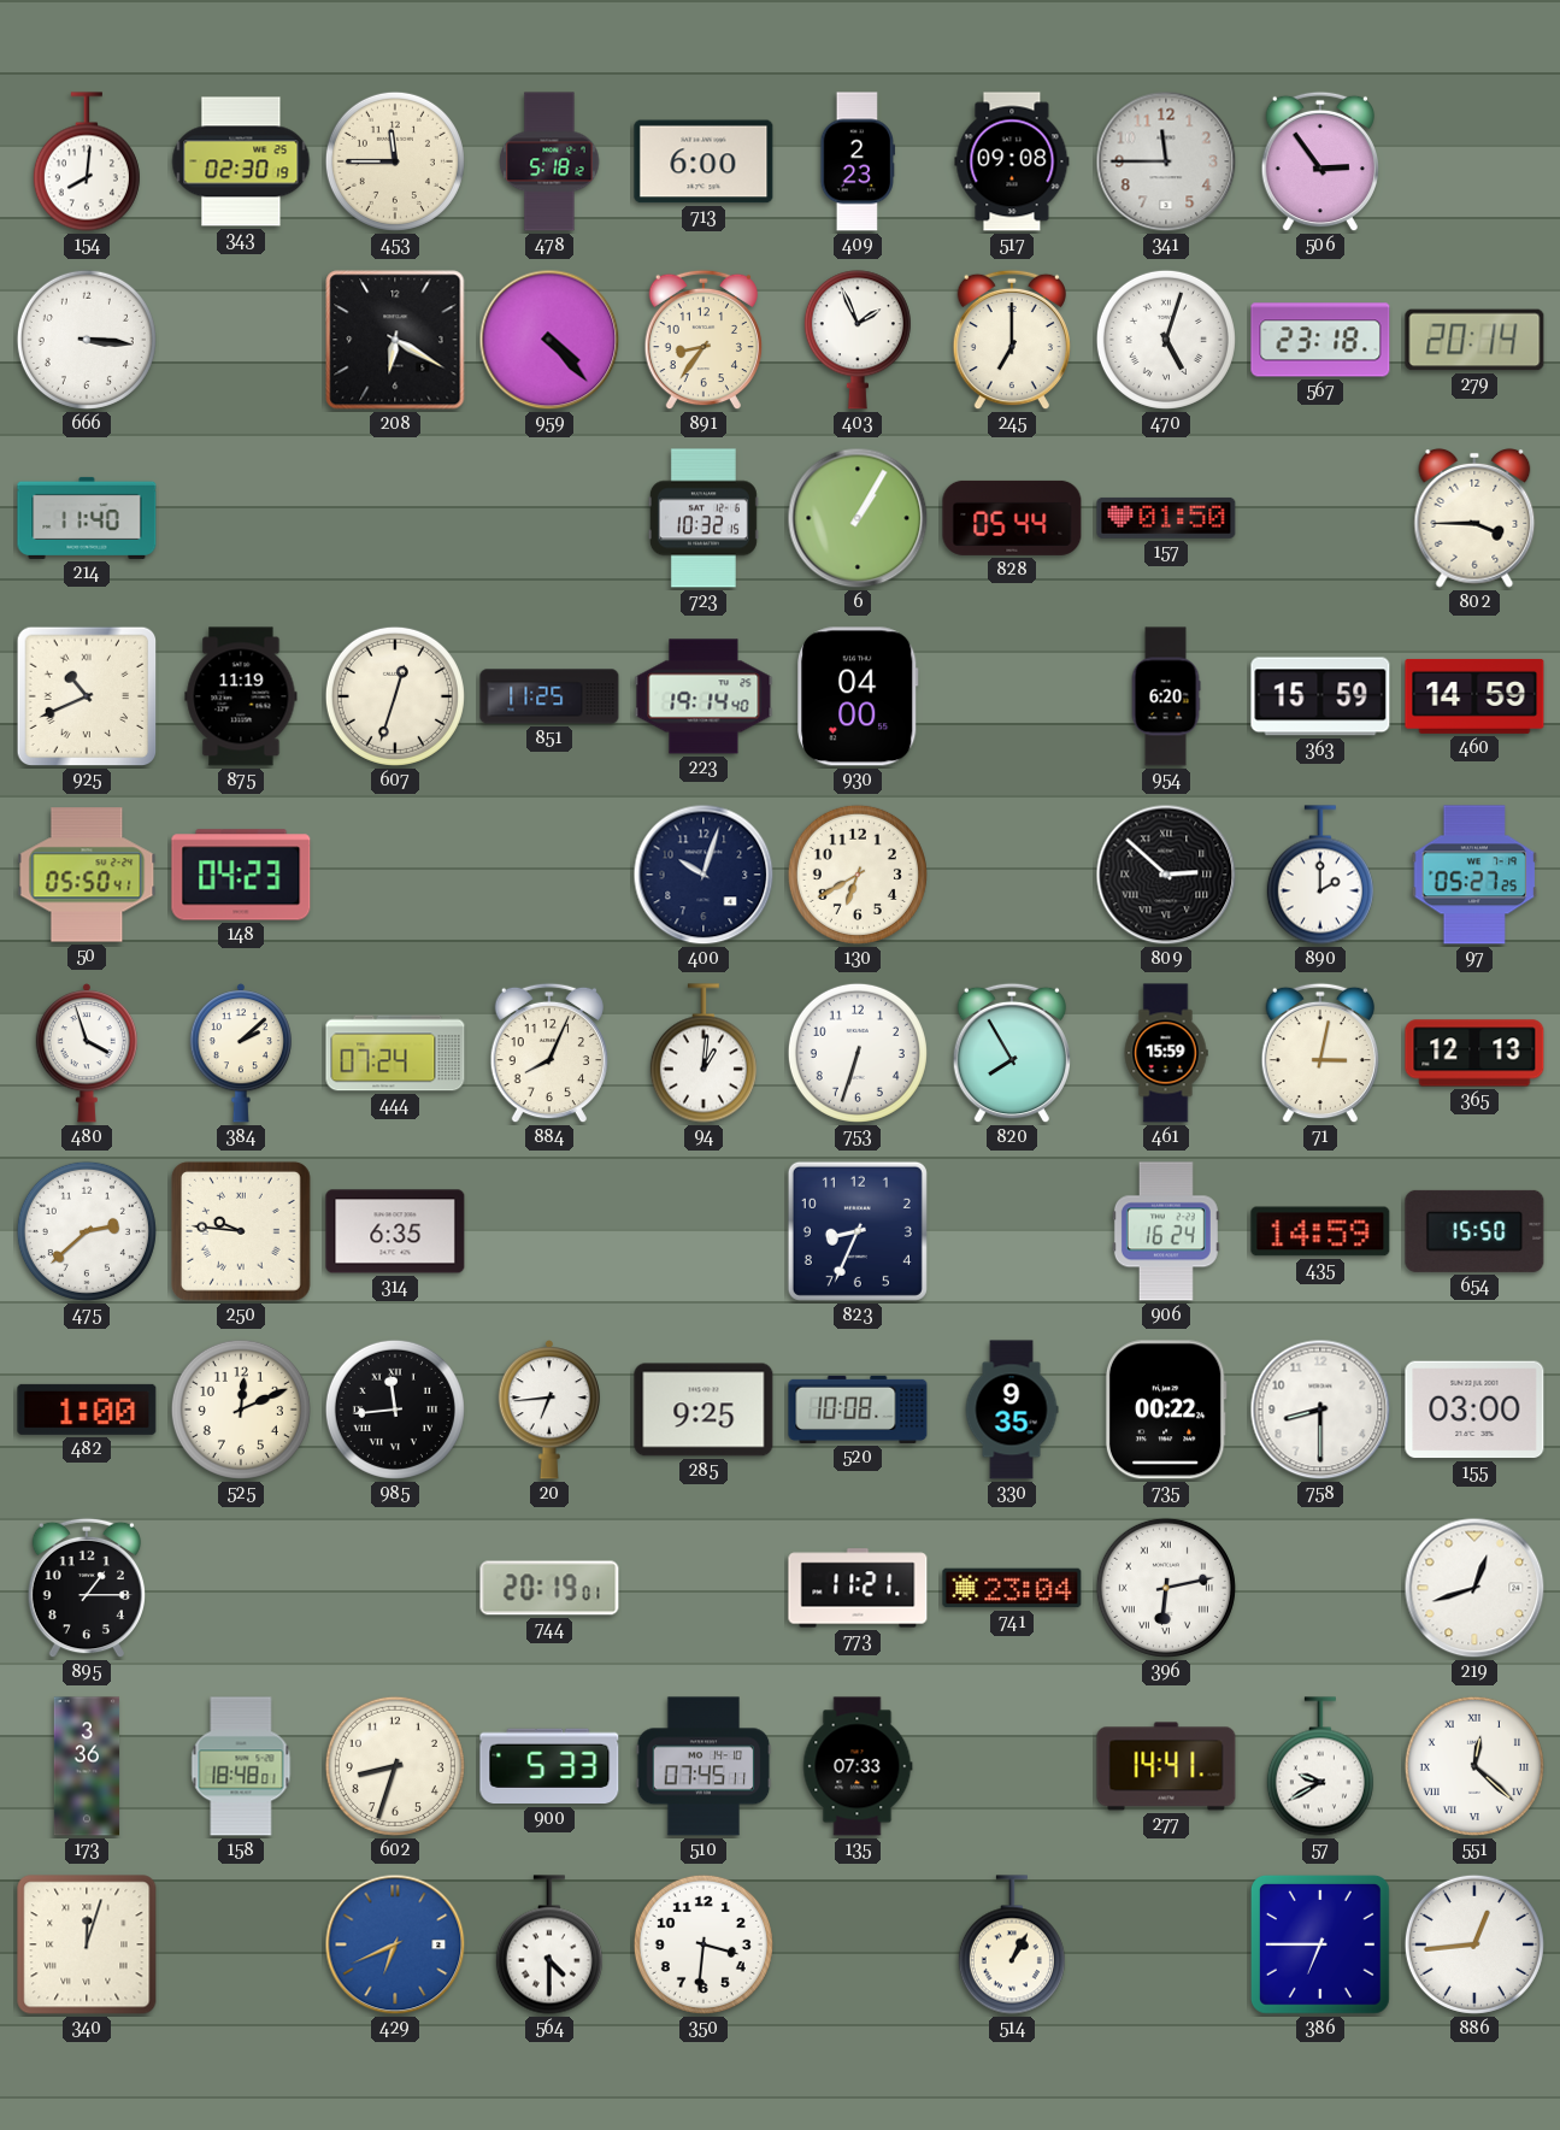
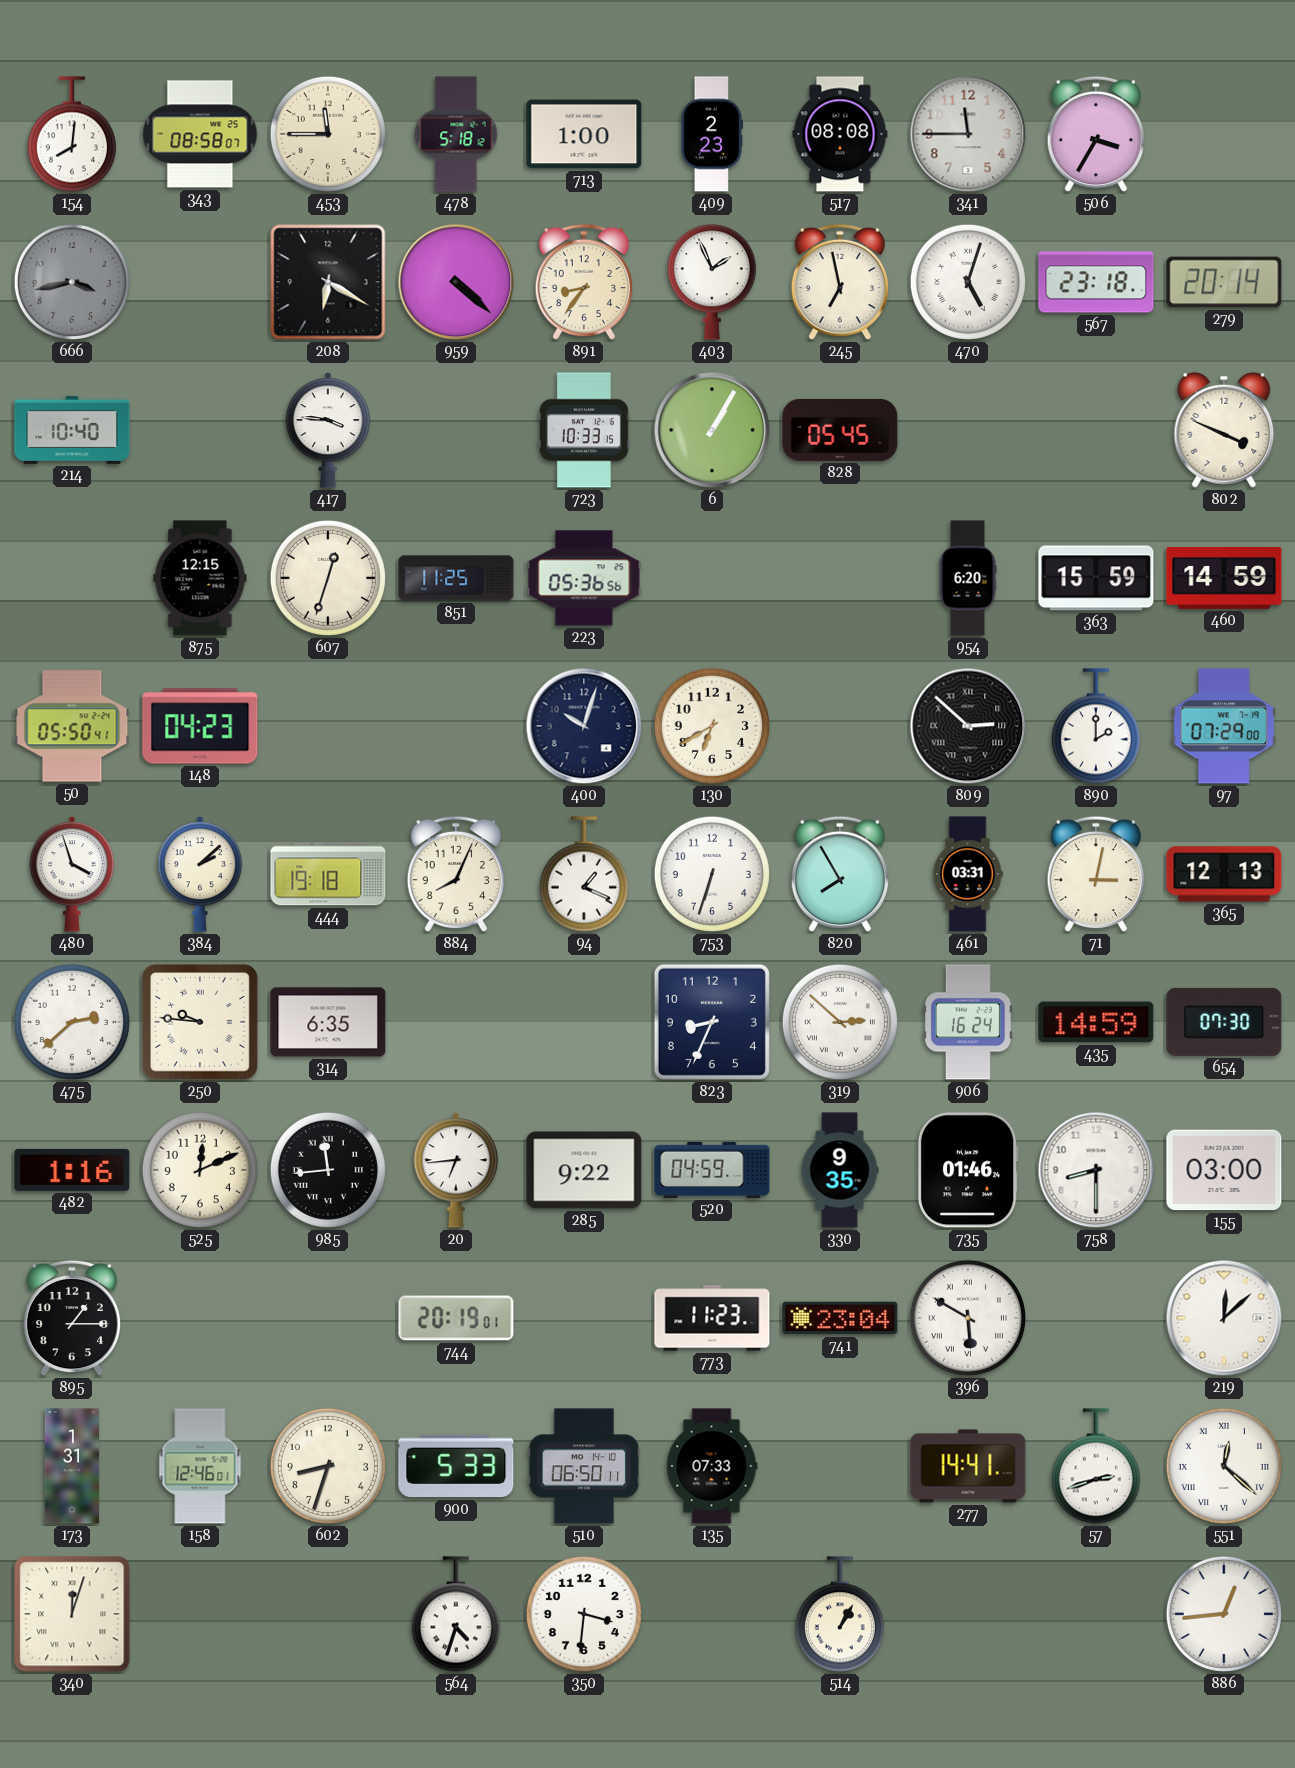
343: 02:30 -> 08:58 (200, 134)
713: 6:00 -> 1:00 (584, 134)
517: 09:08 -> 08:08 (840, 134)
506: 2:54 -> 3:35 (1095, 134)
666: 3:16 -> 3:43 (72, 282)
666 dial: white -> grey (72, 282)
959: 4:23 -> 4:22 (456, 282)
245: 7:00 -> 6:58 (839, 282)
214: 11:40 -> 10:40 (72, 430)
417: none -> 3:46 (327, 430)
723: 10:32 -> 10:33 (584, 430)
828: 05:44 -> 05:45 (840, 430)
157: 01:50 -> none (1166, 518)
802: 3:45 -> 3:49 (1224, 430)
925: 10:41 -> none (87, 696)
875: 11:19 -> 12:15 (200, 578)
223: 19:14 -> 05:36 (584, 578)
930: 04:00 -> none (858, 696)
97: 05:27 -> 07:29 (1224, 726)
444: 07:24 -> 19:18 (328, 874)
94: 1:01 -> 1:19 (584, 874)
461: 15:59 -> 03:31 (968, 874)
319: none -> 2:52 (840, 1022)
654: 15:50 -> 07:30 (1224, 1022)
482: 1:00 -> 1:16 (72, 1170)
285: 9:25 -> 9:22 (584, 1170)
520: 10:08 -> 04:59 (712, 1170)
735: 00:22 -> 01:46 (968, 1170)
773: 11:21 -> 11:23 (712, 1318)
396: 6:13 -> 5:50 (968, 1318)
219: 12:42 -> 12:08 (1224, 1318)
173: 3:36 -> 1:31 (72, 1466)
158: 18:48 -> 12:46 (200, 1466)
510: 07:45 -> 06:50 (584, 1466)
57: 9:40 -> 2:42 (1096, 1466)
429: 6:41 -> none (395, 1944)
564: 4:30 -> 4:33 (456, 1614)
386: 6:45 -> none (1320, 1944)
